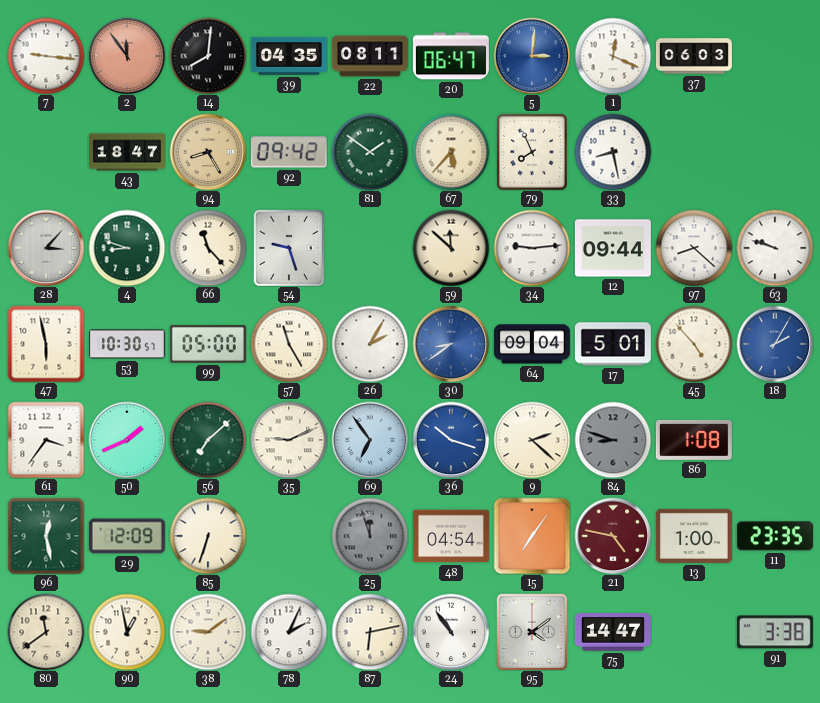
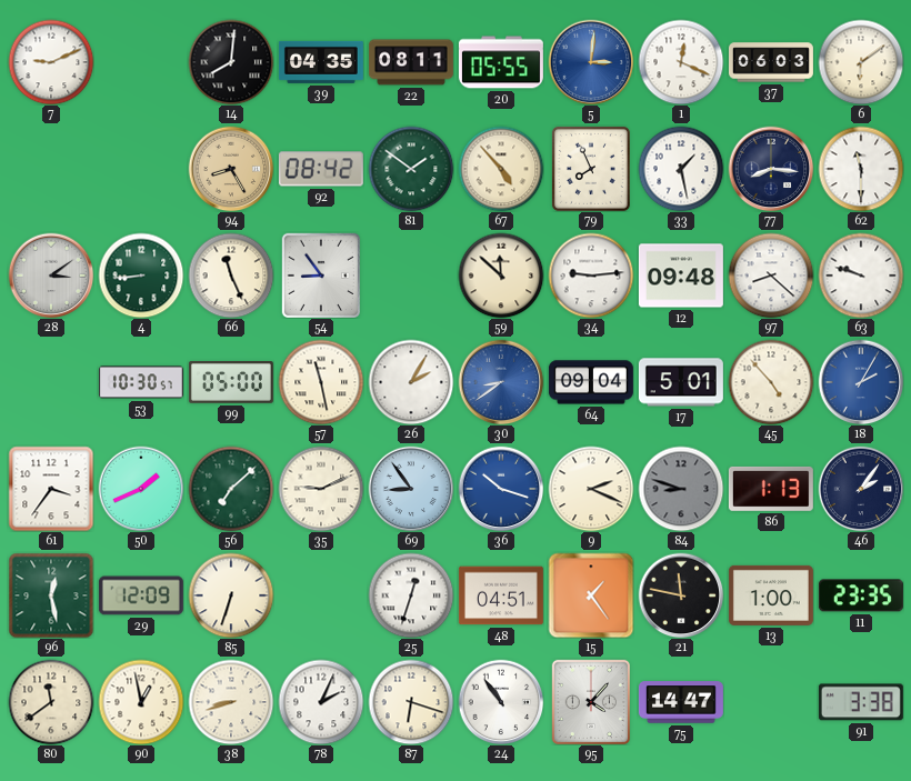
7: 9:16 -> 9:11 (51, 62)
2: 11:54 -> none (127, 56)
20: 06:47 -> 05:55 (501, 62)
6: none -> 6:09 (861, 62)
43: 18:47 -> none (127, 152)
92: 09:42 -> 08:42 (321, 169)
67: 5:37 -> 4:53 (501, 169)
33: 8:28 -> 1:28 (681, 169)
77: none -> 8:16 (771, 169)
62: none -> 11:30 (861, 169)
28: 3:07 -> 3:09 (51, 276)
4: 8:48 -> 8:44 (141, 276)
66: 11:23 -> 11:26 (231, 276)
54: 9:27 -> 8:54 (320, 274)
12: 09:44 -> 09:48 (681, 276)
47: 5:58 -> none (46, 344)
57: 11:25 -> 11:28 (321, 382)
69: 6:54 -> 8:54 (411, 489)
9: 2:22 -> 2:19 (591, 489)
86: 1:08 -> 1:13 (771, 489)
46: none -> 2:06 (861, 489)
25: 11:57 -> 12:33 (411, 595)
25 dial: grey -> white (411, 595)
48: 04:54 -> 04:51 (501, 595)
15: 7:06 -> 1:24 (591, 595)
21: 4:47 -> 11:47 (681, 595)
21 dial: burgundy -> black (681, 595)
38: 9:09 -> 8:42 (231, 702)
87: 6:13 -> 6:18 (411, 702)
95: 4:09 -> 4:07 (590, 701)
